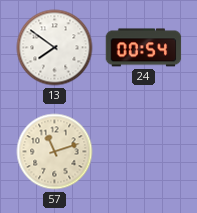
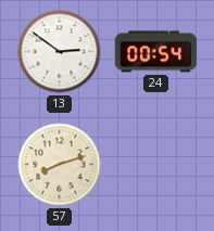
13: 7:51 -> 2:51 (60, 52)
57: 11:12 -> 8:12 (60, 165)
